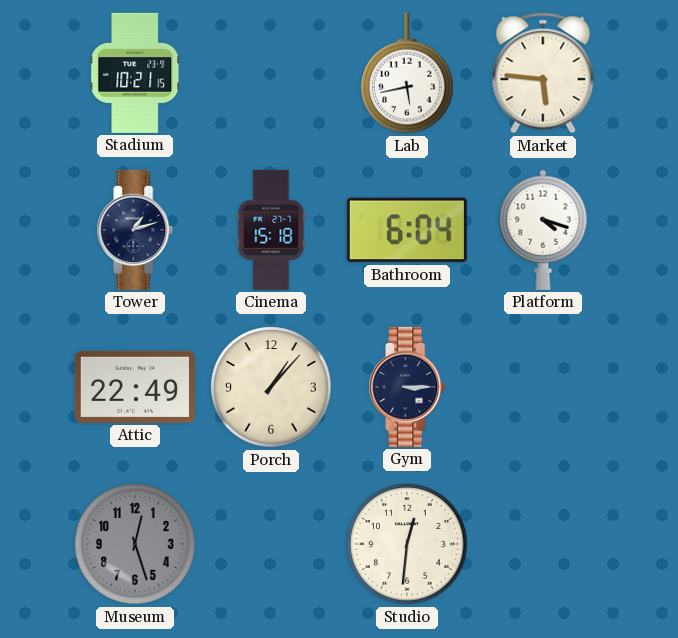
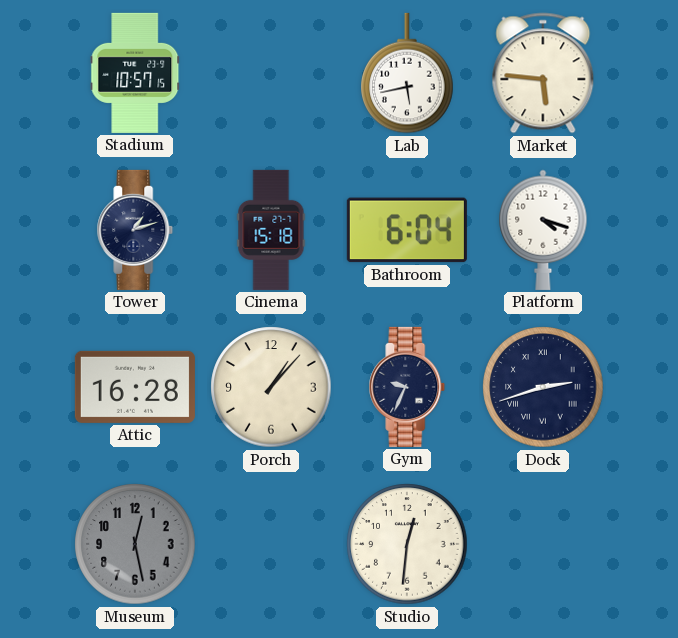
Stadium: 10:21 -> 10:57 (135, 73)
Attic: 22:49 -> 16:28 (135, 387)
Gym: 3:15 -> 9:34 (407, 387)
Dock: none -> 2:42 (543, 387)
Museum: 12:27 -> 12:28 (135, 544)
